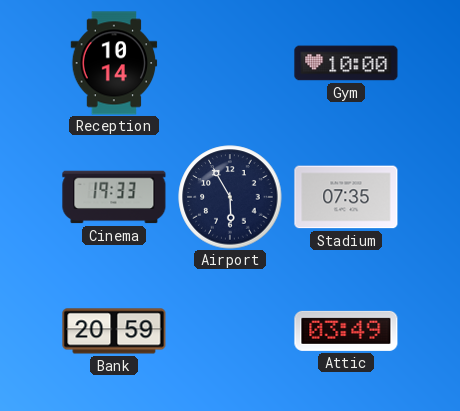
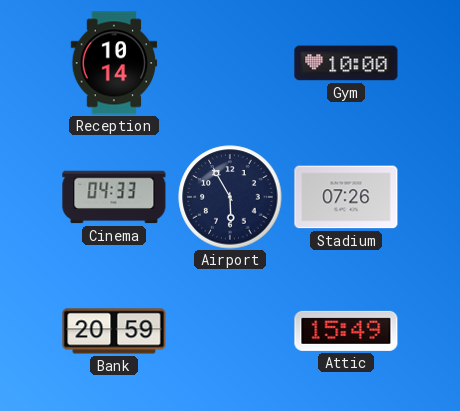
Cinema: 19:33 -> 04:33 (114, 197)
Stadium: 07:35 -> 07:26 (346, 197)
Attic: 03:49 -> 15:49 (346, 331)
